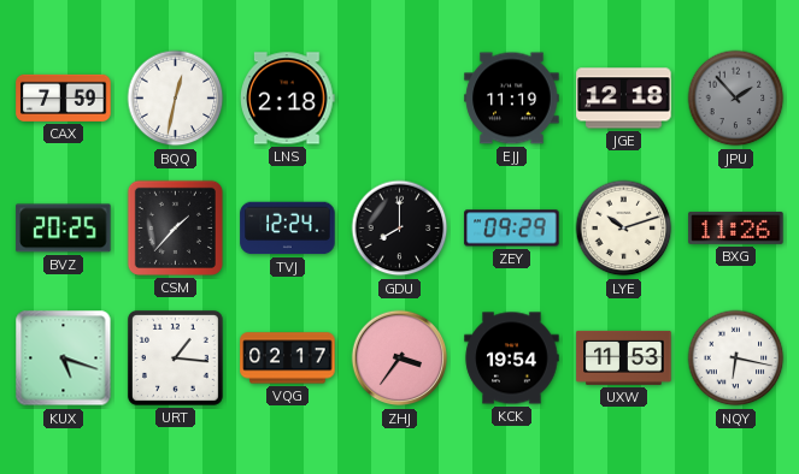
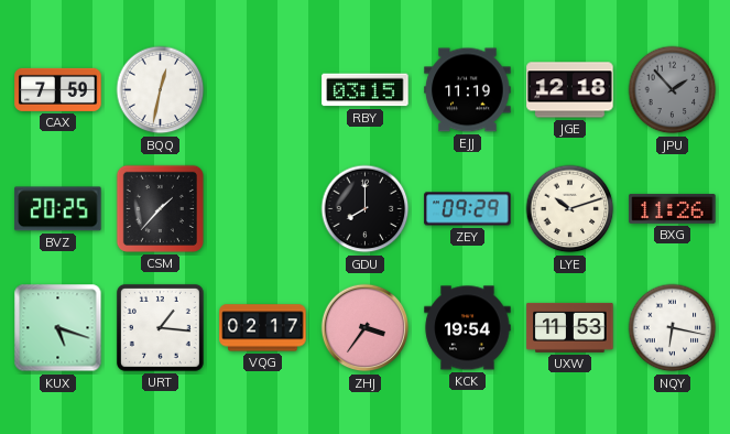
LNS: 2:18 -> none (288, 99)
RBY: none -> 03:15 (366, 90)
TVJ: 12:24 -> none (288, 229)
